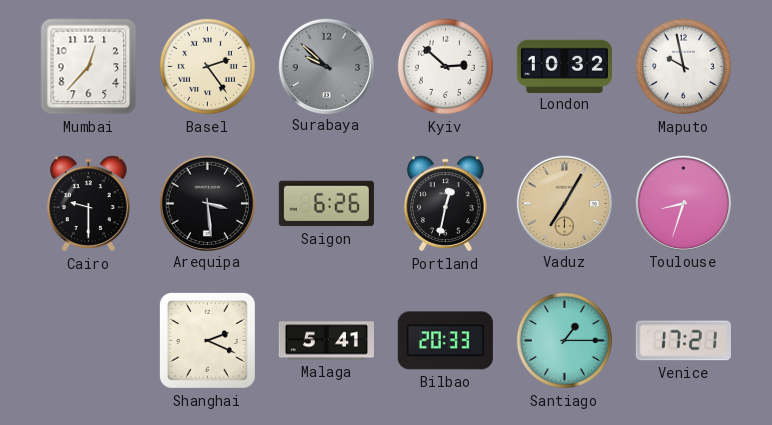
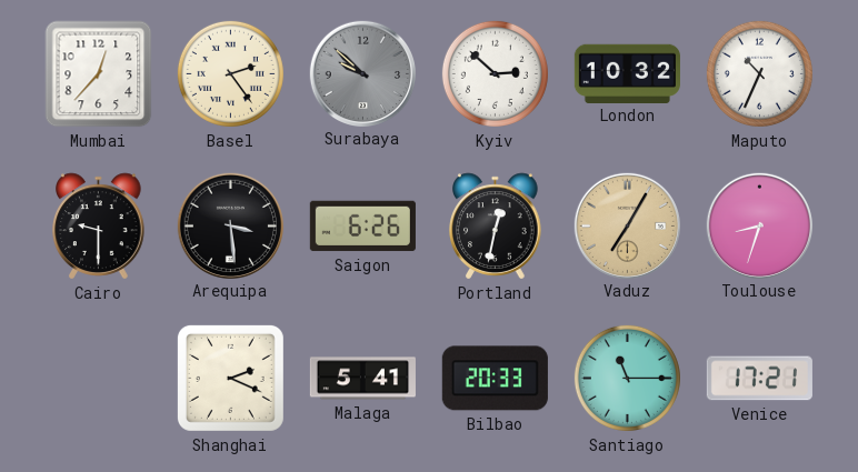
Maputo: 9:58 -> 10:34 (759, 73)
Santiago: 1:15 -> 11:15 (627, 378)
